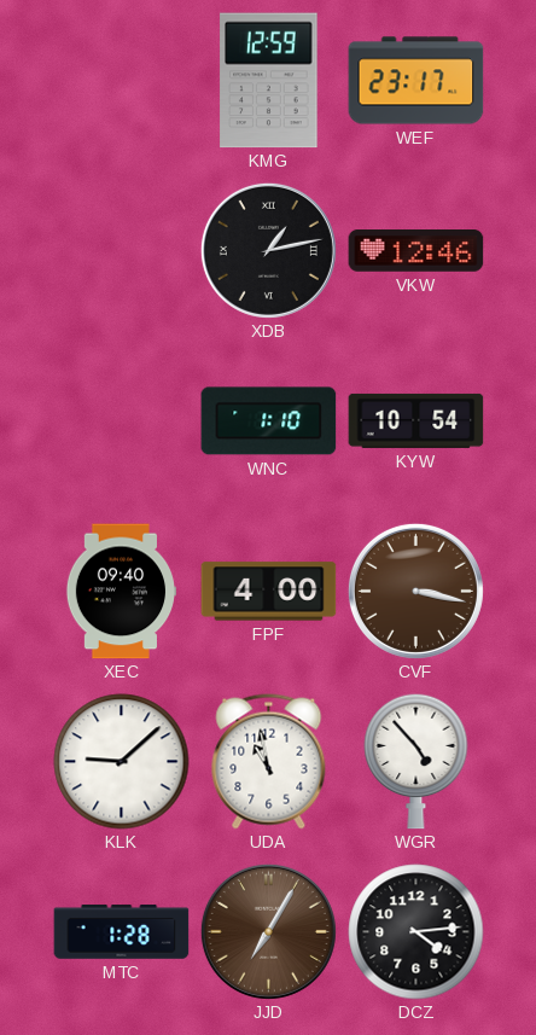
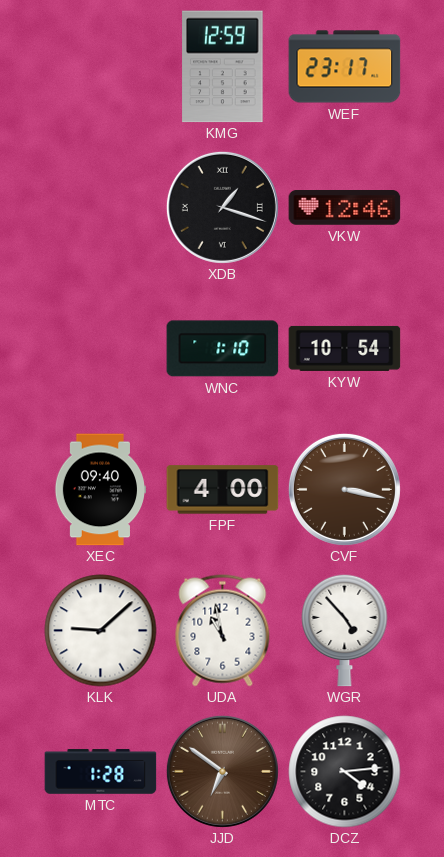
XDB: 1:13 -> 1:18 (222, 207)
JJD: 7:05 -> 6:51 (222, 771)
